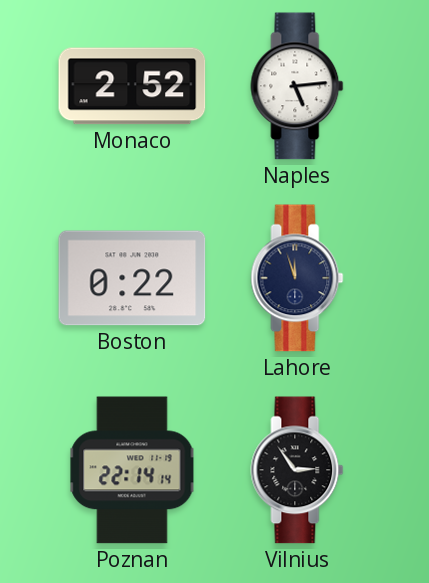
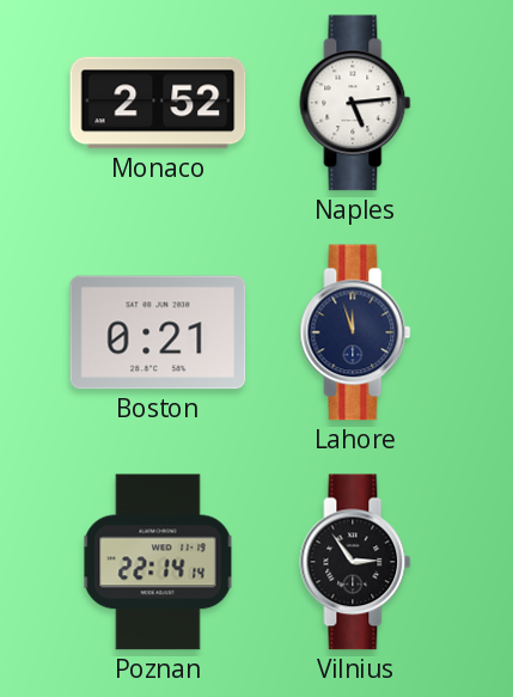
Boston: 0:22 -> 0:21 (158, 332)
